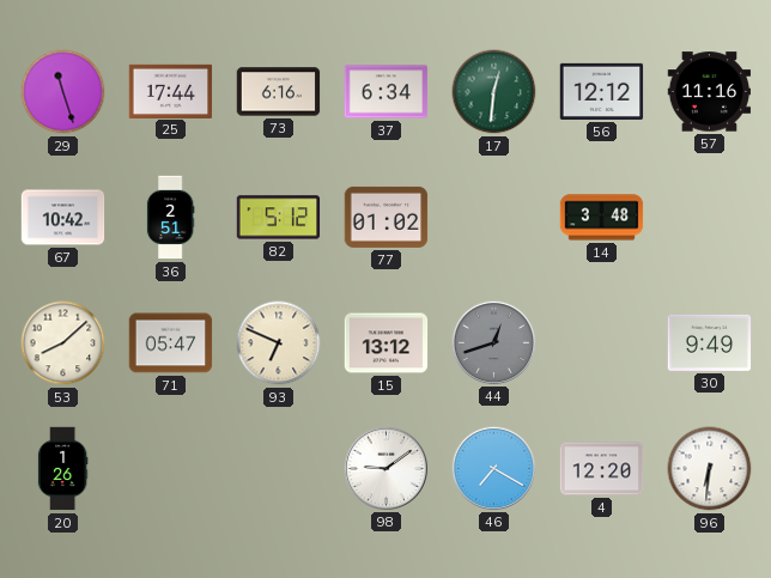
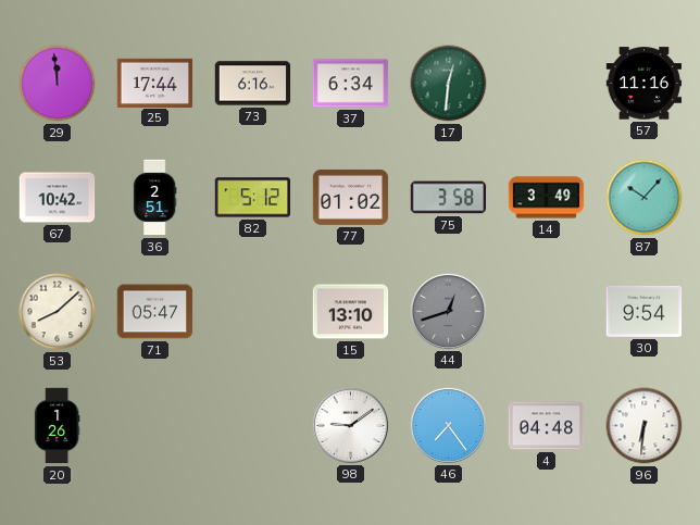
29: 11:27 -> 11:59 (58, 84)
56: 12:12 -> none (602, 91)
75: none -> 3:58 (449, 198)
14: 3:48 -> 3:49 (547, 198)
87: none -> 10:07 (645, 198)
93: 6:49 -> none (279, 343)
15: 13:12 -> 13:10 (351, 312)
30: 9:49 -> 9:54 (645, 311)
46: 7:20 -> 7:24 (448, 425)
4: 12:20 -> 04:48 (547, 426)
